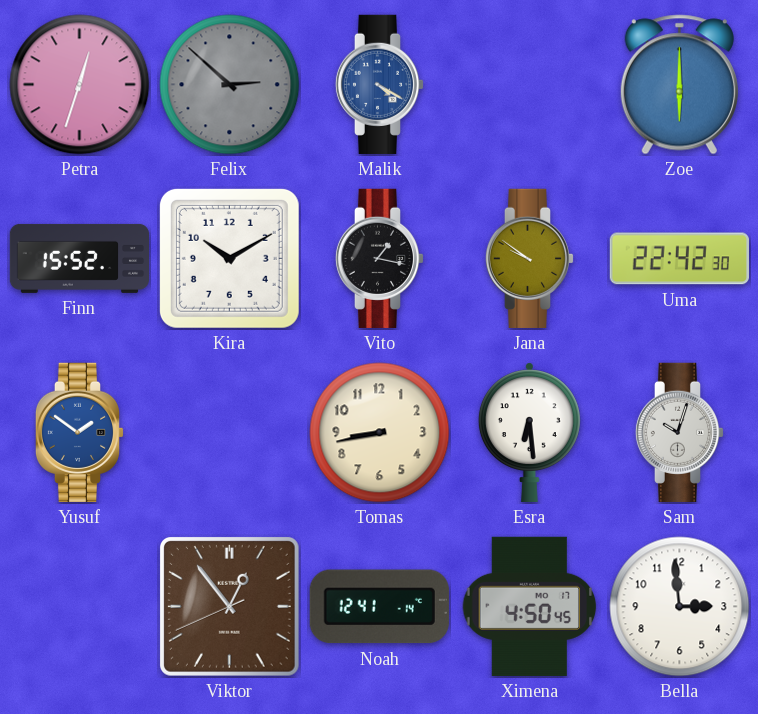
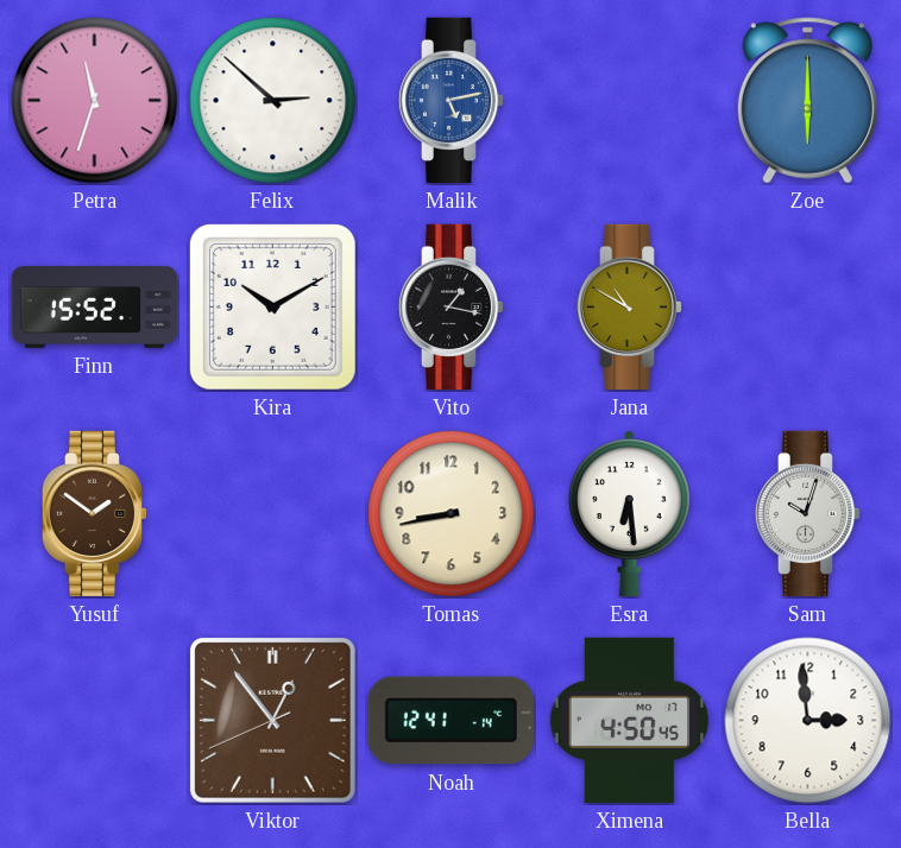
Petra: 12:33 -> 11:33 (95, 101)
Felix dial: grey -> white (273, 101)
Malik: 4:20 -> 5:13 (452, 100)
Jana: 9:51 -> 10:50 (630, 306)
Uma: 22:42 -> none (679, 259)
Yusuf dial: blue -> brown (95, 513)
